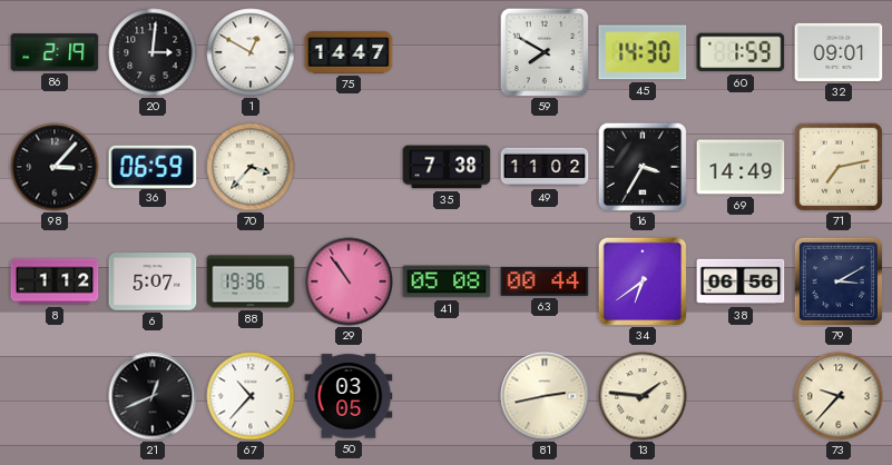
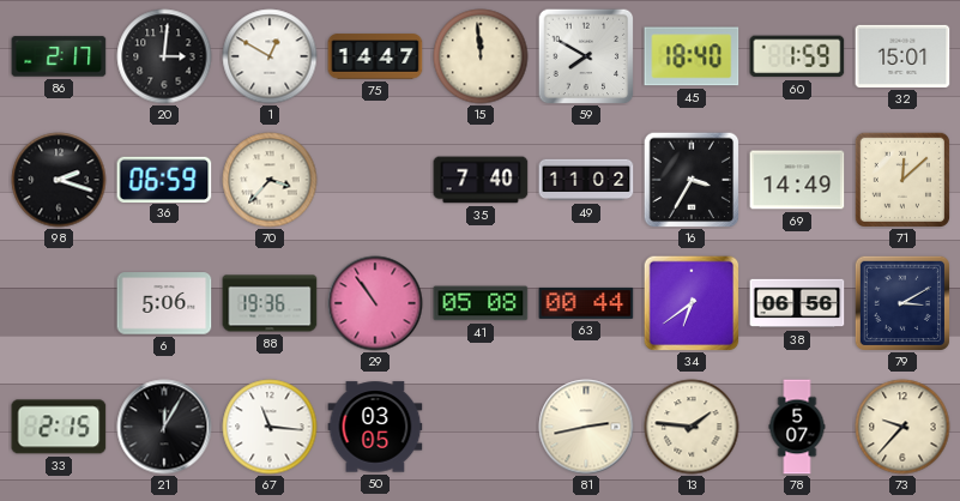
86: 2:19 -> 2:17 (59, 56)
15: none -> 11:59 (481, 56)
45: 14:30 -> 18:40 (692, 56)
32: 09:01 -> 15:01 (902, 56)
98: 3:07 -> 2:18 (59, 180)
35: 7:38 -> 7:40 (481, 180)
71: 7:13 -> 12:08 (901, 179)
8: 1:12 -> none (55, 281)
6: 5:07 -> 5:06 (164, 303)
33: none -> 2:15 (59, 427)
21: 12:41 -> 12:05 (164, 427)
67: 10:37 -> 11:16 (270, 427)
78: none -> 5:07 (797, 427)
